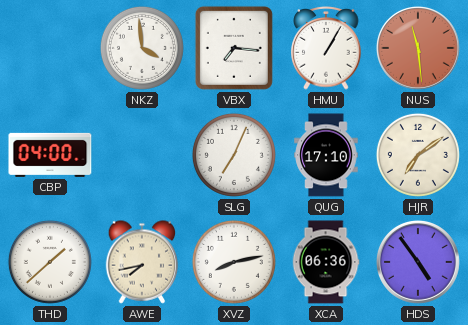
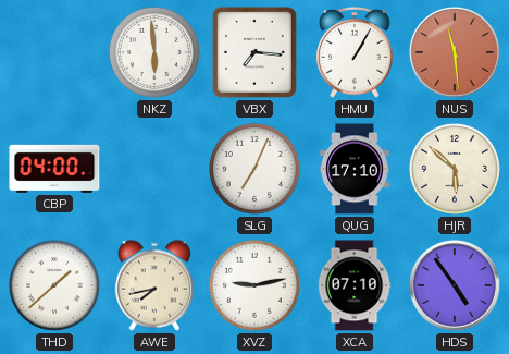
NKZ: 3:59 -> 5:59 (154, 52)
HJR: 7:09 -> 5:52 (455, 169)
XVZ: 8:13 -> 9:13 (254, 285)
XCA: 06:36 -> 07:10 (355, 285)
